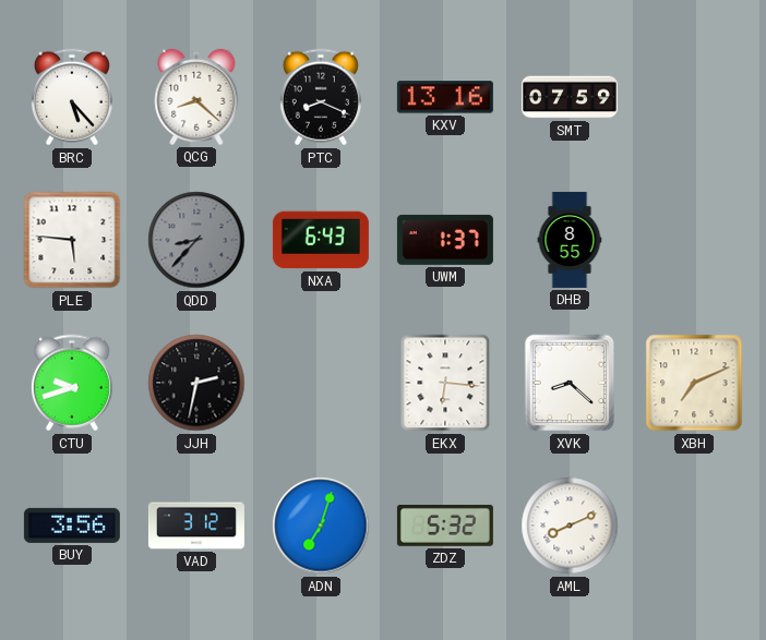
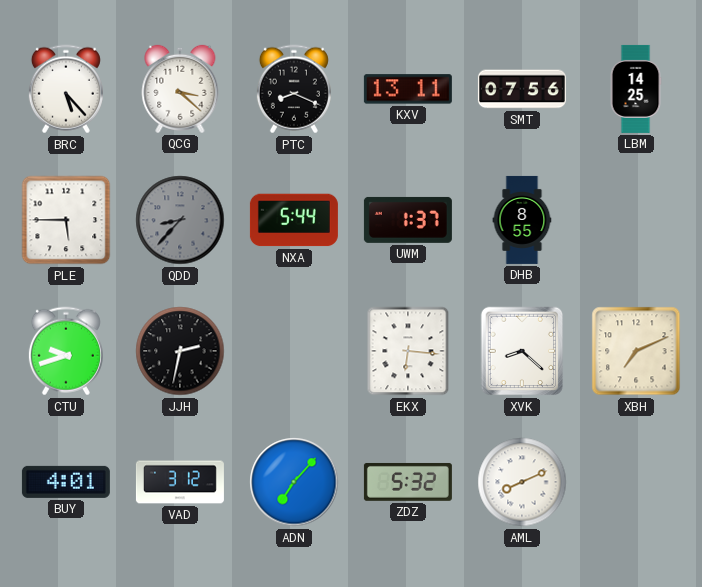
QCG: 8:22 -> 3:22 (180, 89)
KXV: 13:16 -> 13:11 (408, 89)
SMT: 07:59 -> 07:56 (522, 89)
LBM: none -> 14:25 (636, 89)
PLE: 5:46 -> 5:45 (66, 220)
NXA: 6:43 -> 5:44 (294, 220)
BUY: 3:56 -> 4:01 (66, 482)
ADN: 7:03 -> 7:07 (294, 482)
